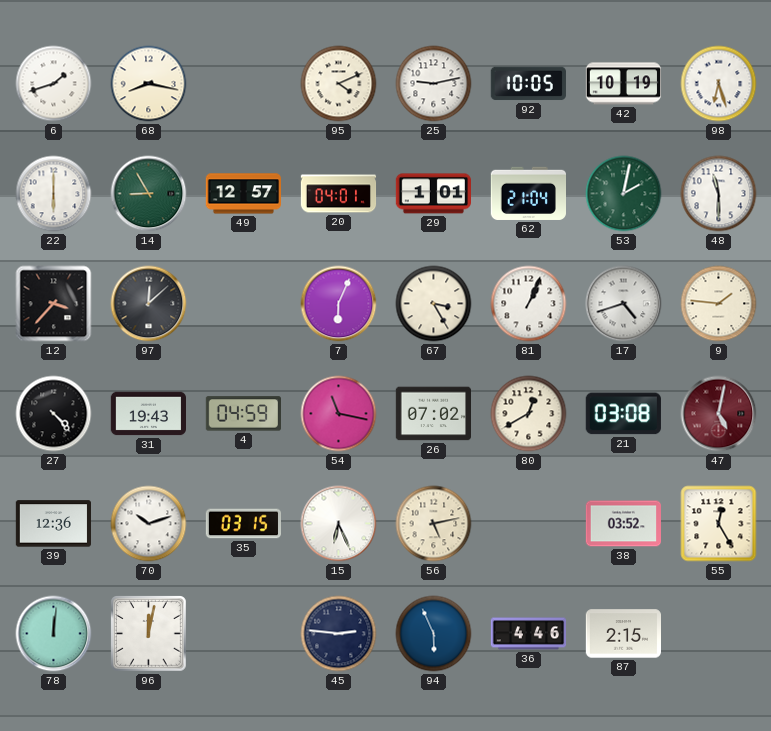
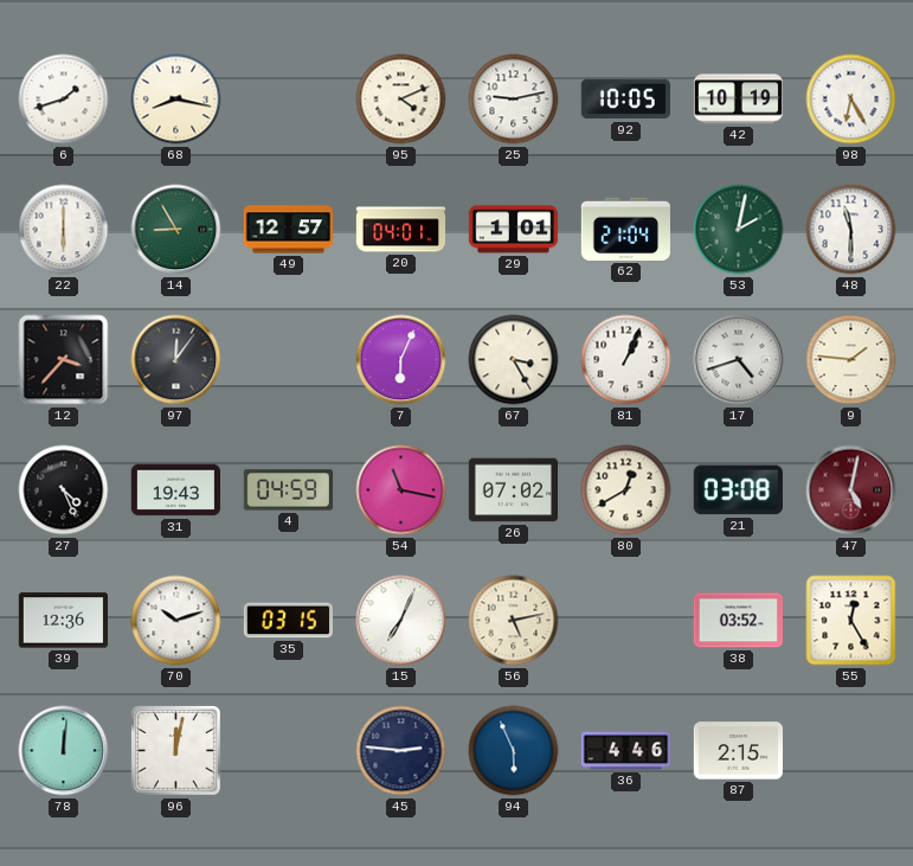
98: 6:27 -> 6:25 (851, 100)
97: 12:08 -> 12:06 (176, 360)
27: 4:23 -> 4:26 (64, 490)
15: 6:26 -> 7:04 (401, 621)
